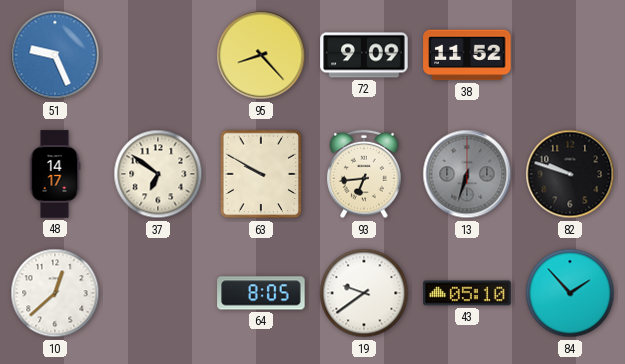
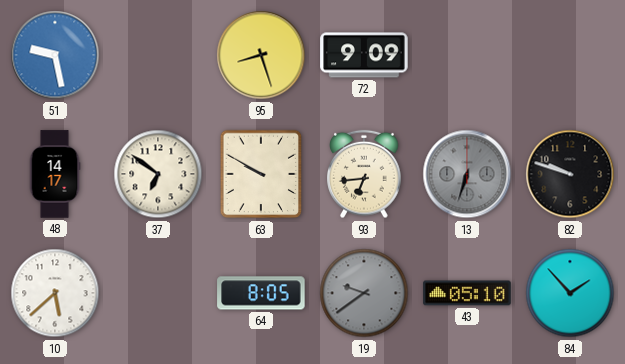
51: 9:26 -> 9:28 (55, 55)
95: 8:23 -> 8:27 (261, 55)
38: 11:52 -> none (467, 55)
10: 12:38 -> 5:38 (55, 293)
19 dial: white -> grey (364, 293)
